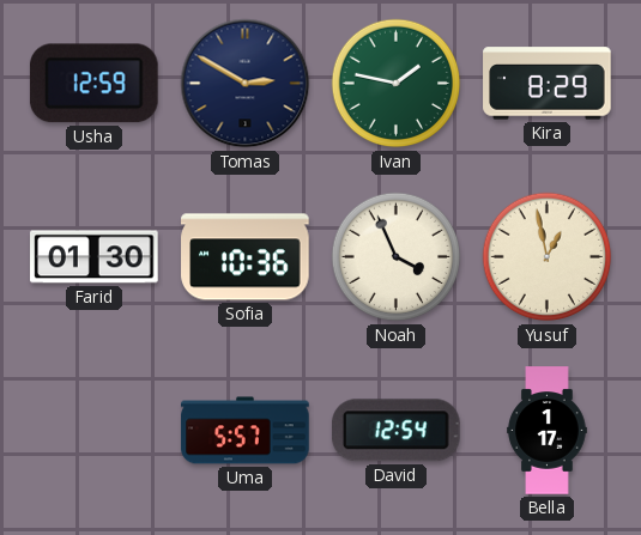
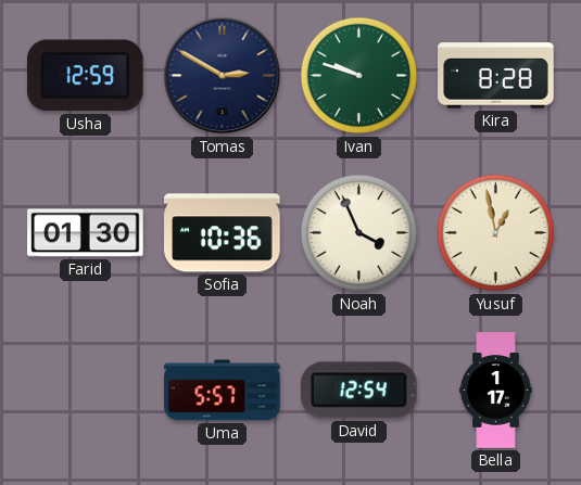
Ivan: 1:47 -> 9:48 (359, 76)
Kira: 8:29 -> 8:28 (496, 76)
